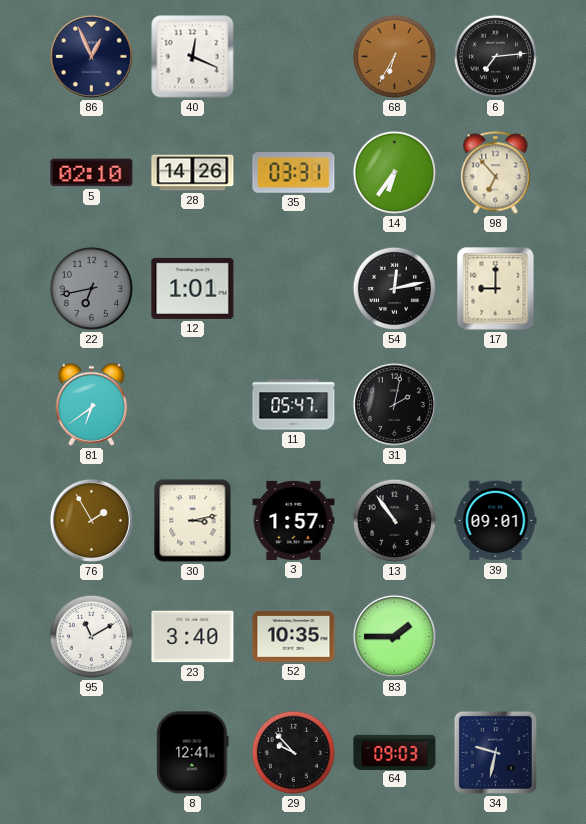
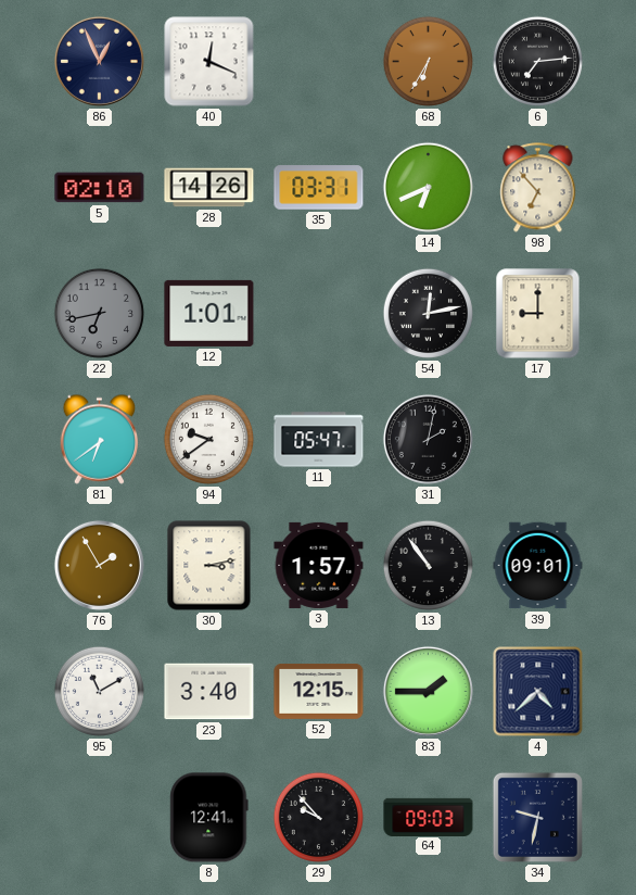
14: 6:36 -> 6:41 (428, 187)
94: none -> 9:39 (208, 439)
52: 10:35 -> 12:15 (319, 692)
4: none -> 4:38 (538, 692)
